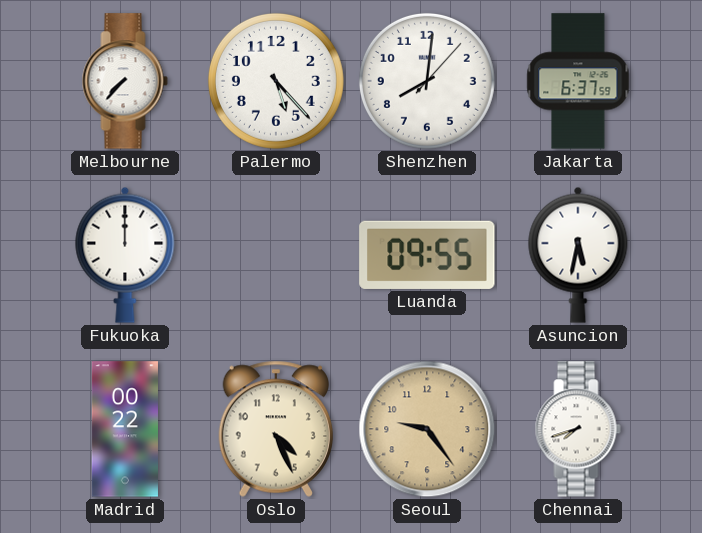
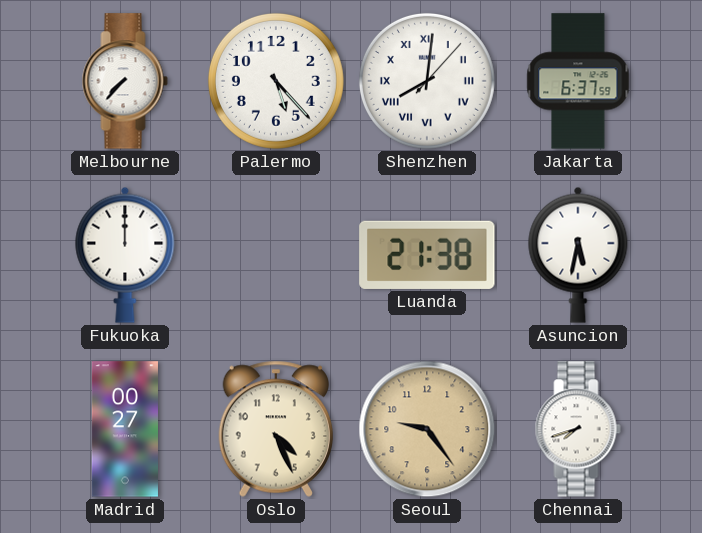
Shenzhen numerals: Arabic -> Roman (427, 81)
Luanda: 09:55 -> 21:38 (427, 255)
Madrid: 00:22 -> 00:27 (125, 429)
